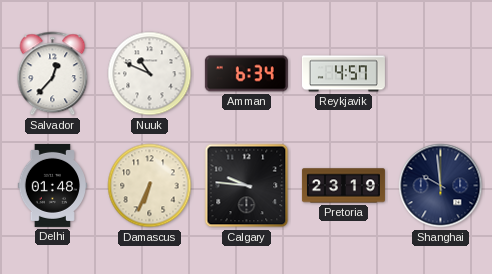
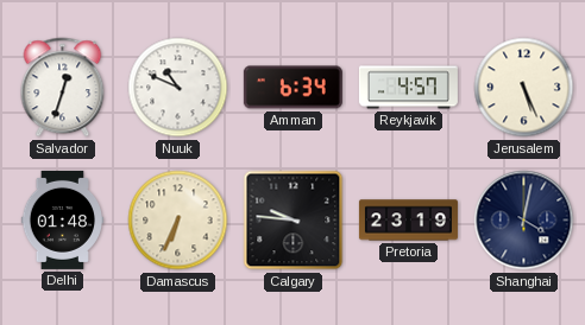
Salvador: 12:37 -> 12:33 (63, 88)
Jerusalem: none -> 5:26 (524, 88)
Shanghai: 9:59 -> 4:02 (524, 221)
